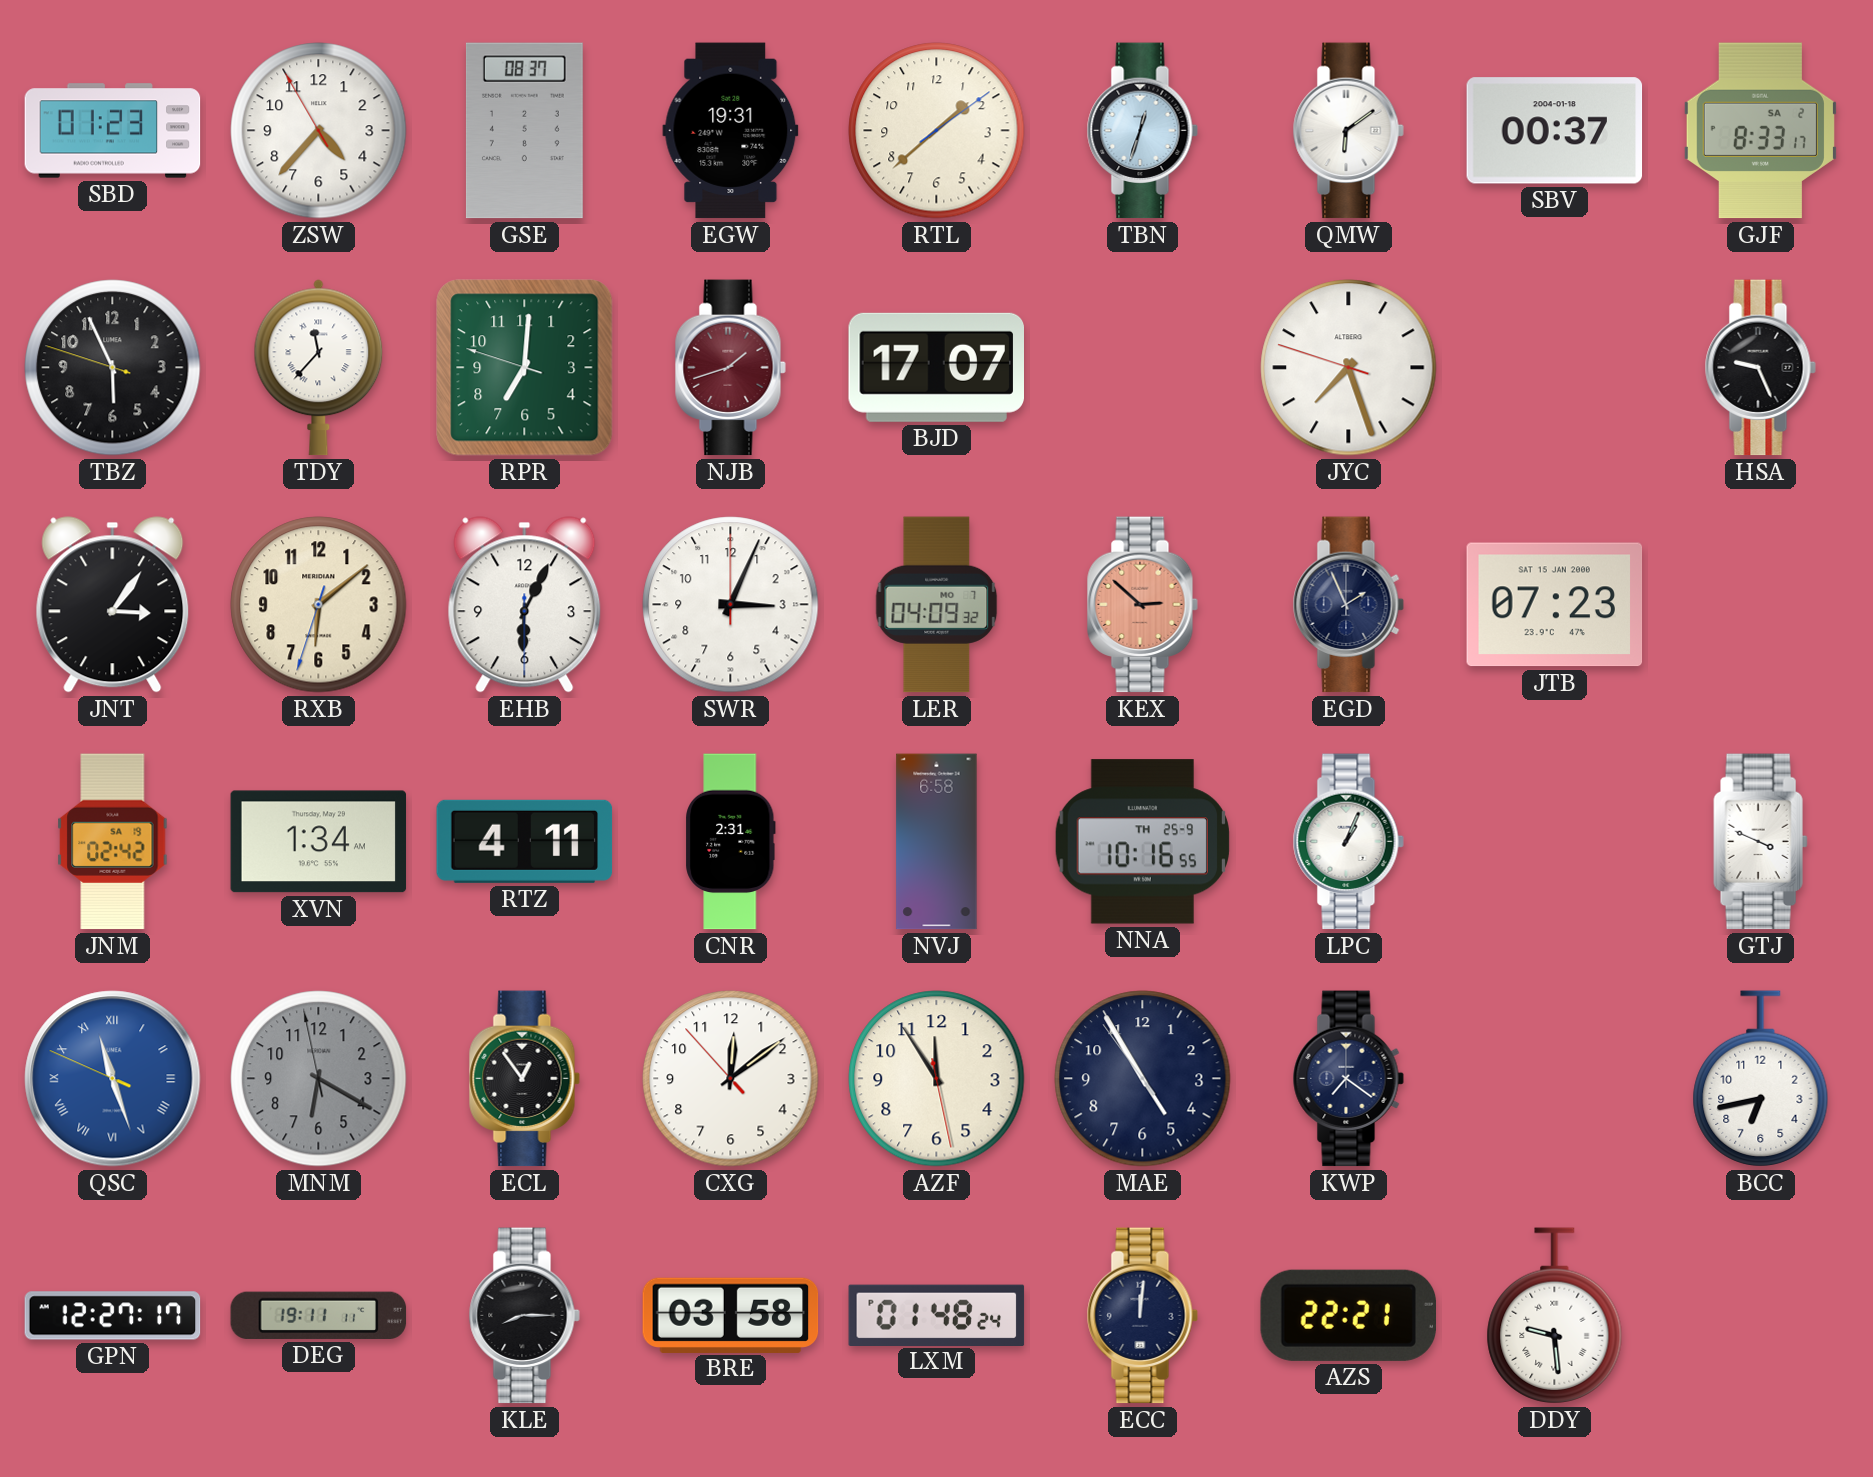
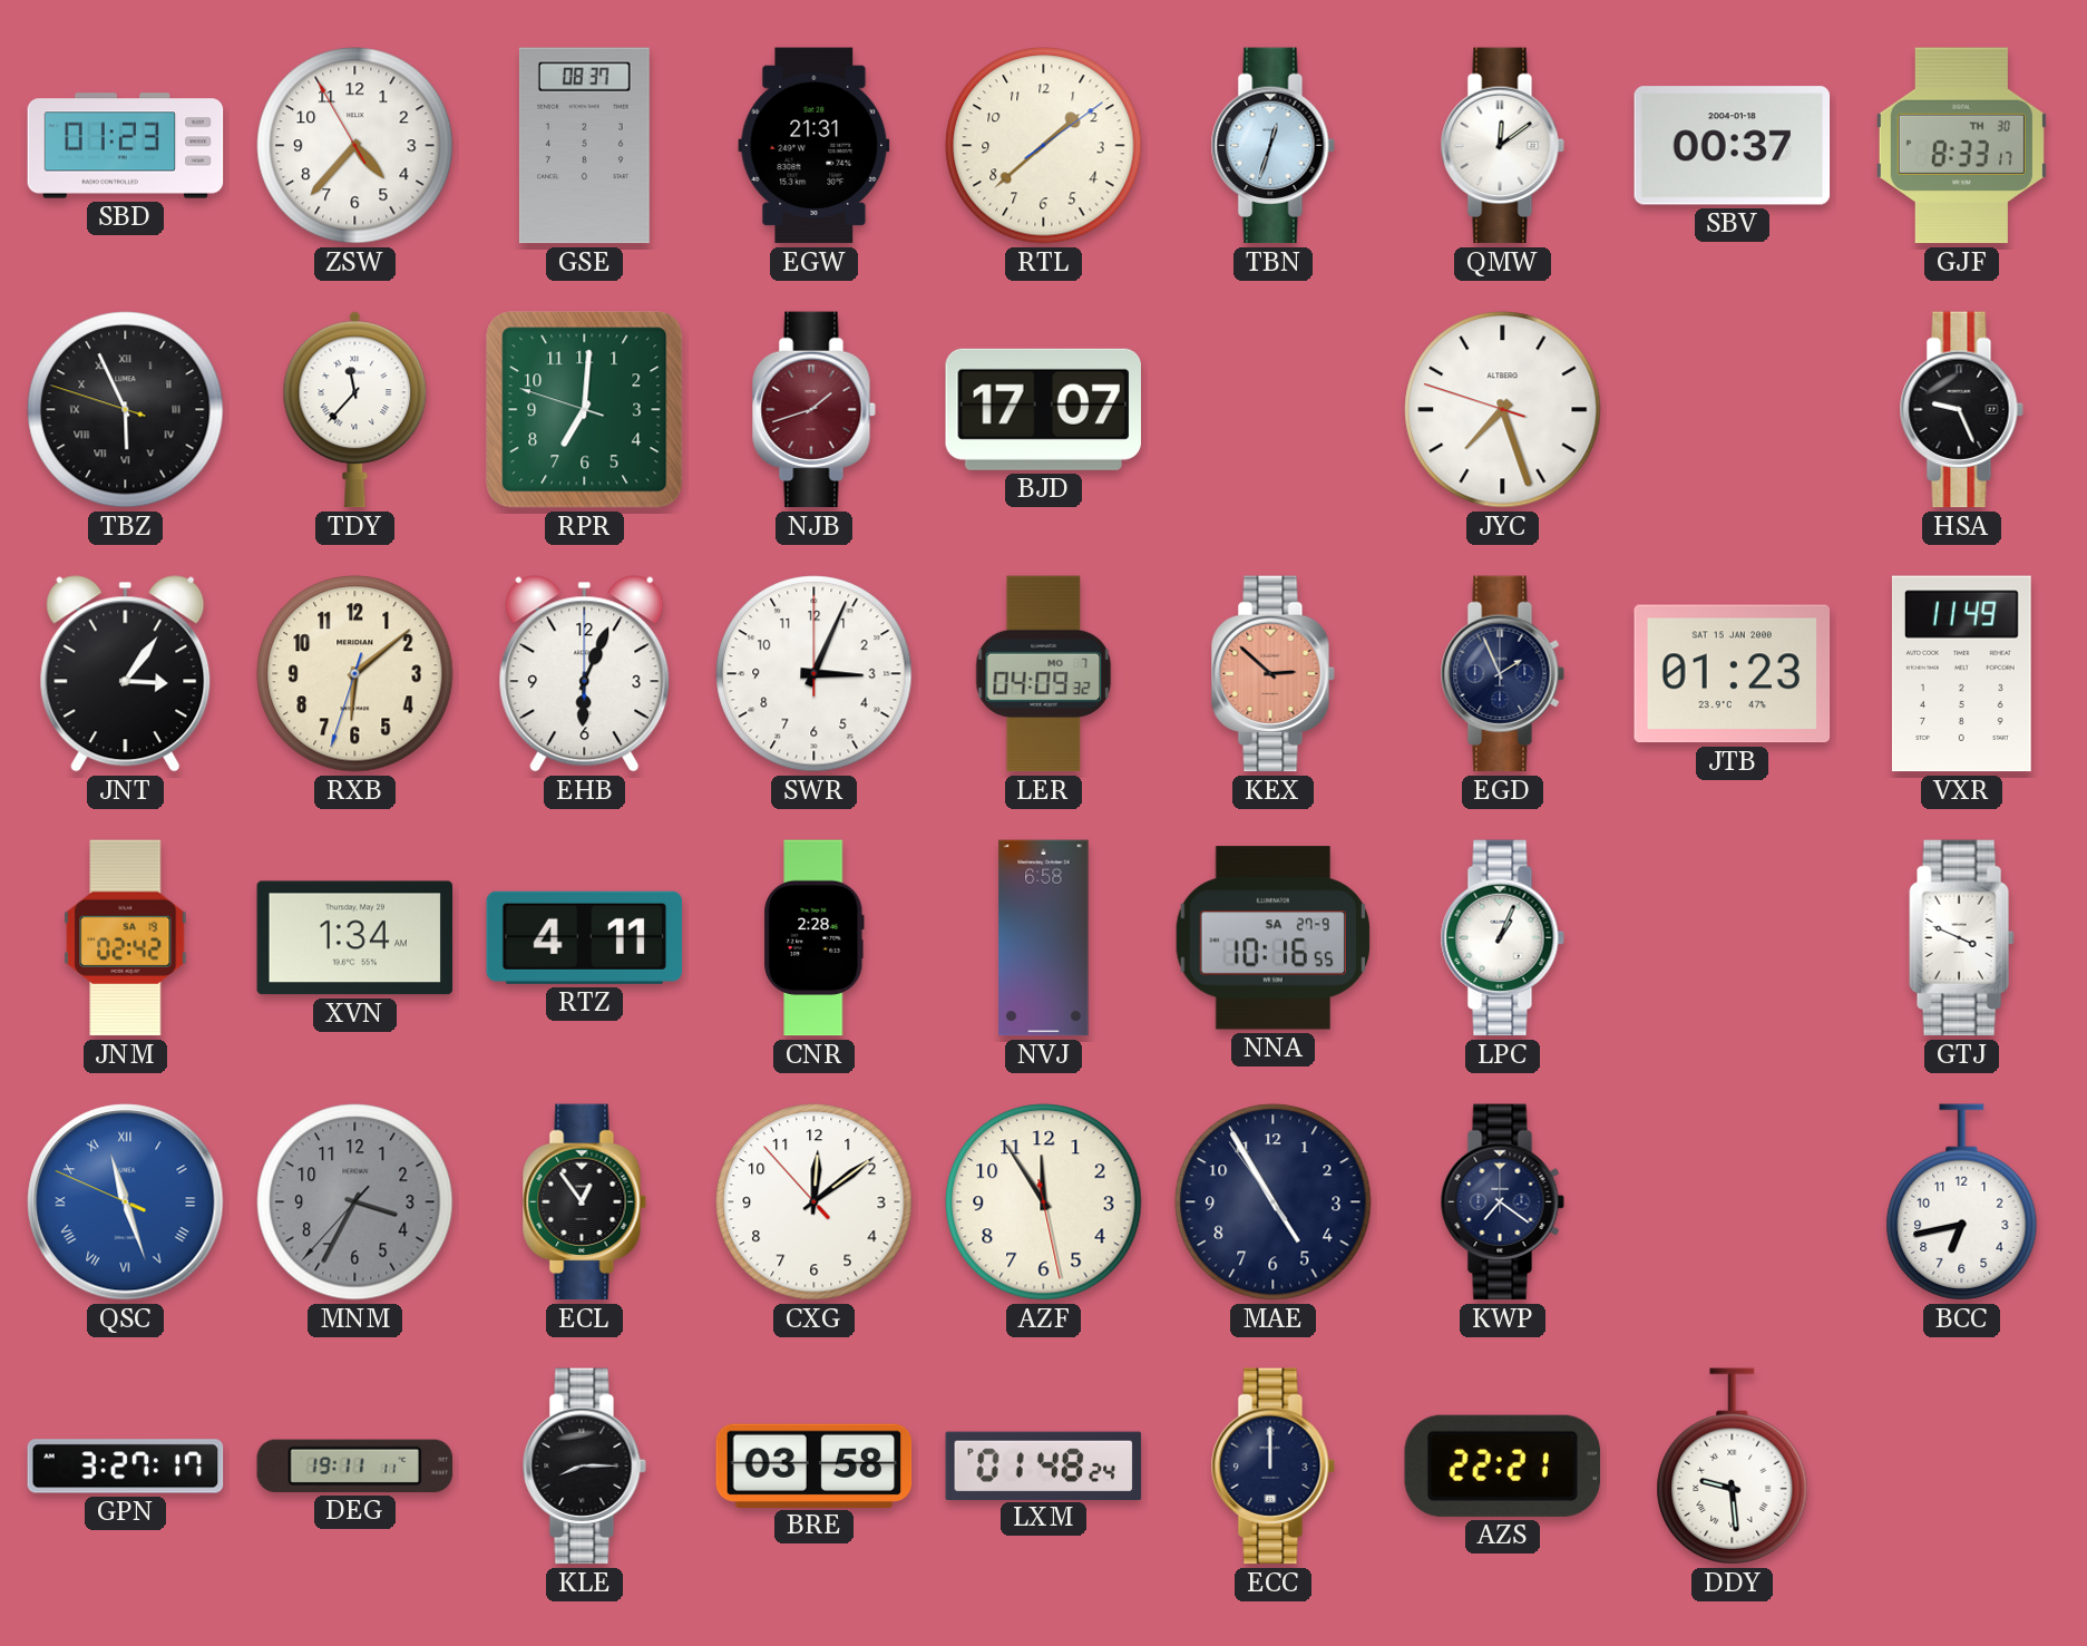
EGW: 19:31 -> 21:31 (815, 146)
QMW: 6:09 -> 12:09 (1502, 146)
GJF date: SA 2 -> TH 30 (1961, 146)
TBZ numerals: Arabic -> Roman (126, 410)
EHB: 6:04:30 -> 6:04:00 (585, 674)
JTB: 07:23 -> 01:23 (1733, 674)
VXR: none -> 11:49 (1961, 674)
CNR: 2:31 -> 2:28 (815, 938)
NNA date: TH 25-9 -> SA 27-9 (1272, 938)
MNM: 6:19 -> 3:34 (355, 1202)
GPN: 12:27 -> 3:27 (126, 1467)
ECC: 12:01 -> 12:00 (1272, 1467)
